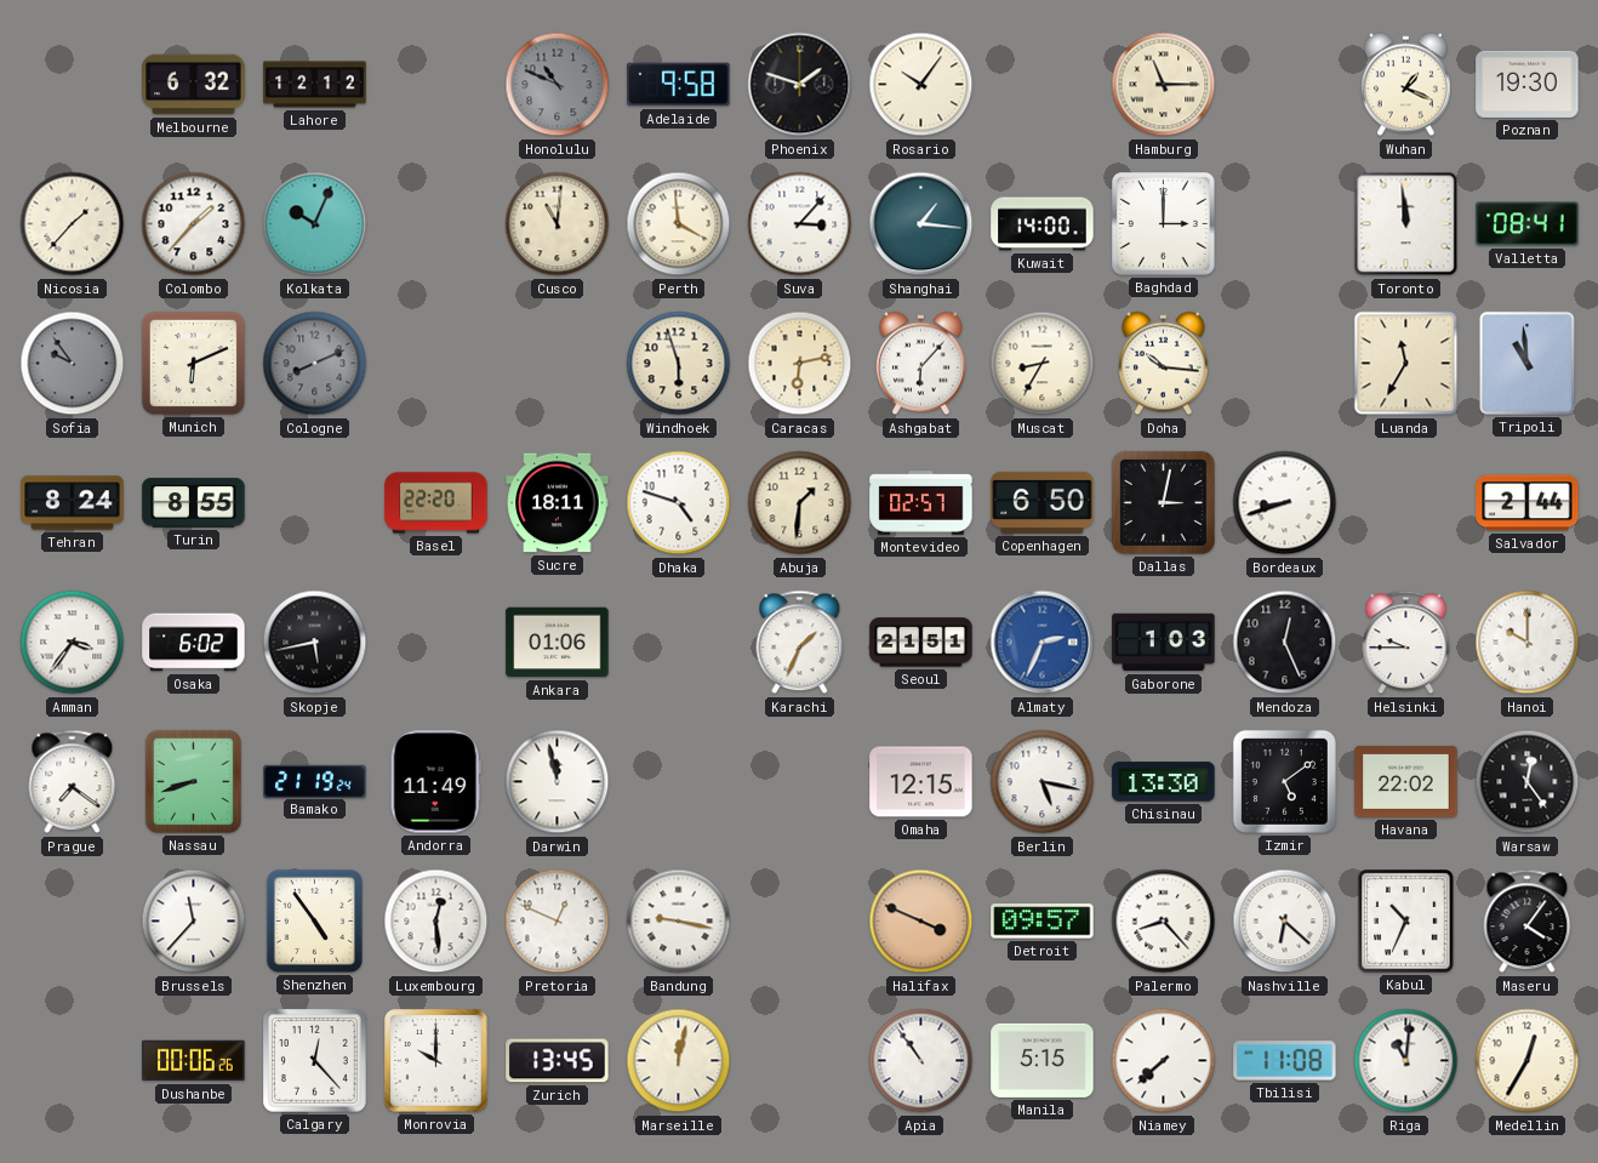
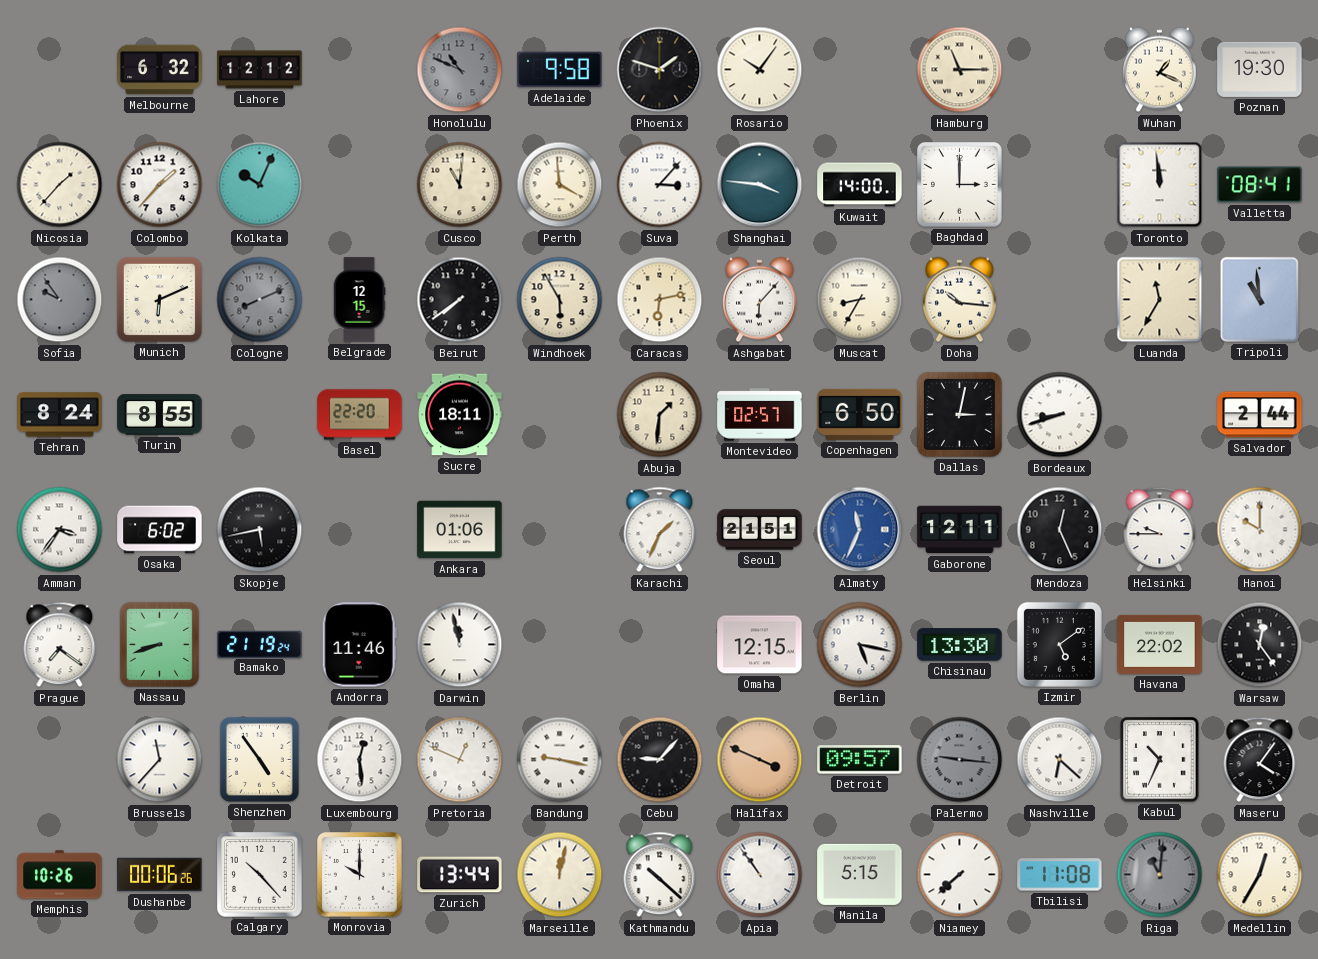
Shanghai: 1:16 -> 3:46 (760, 185)
Belgrade: none -> 12:15 (359, 300)
Beirut: none -> 7:39 (460, 300)
Windhoek: 5:57 -> 5:55 (560, 300)
Dhaka: 4:48 -> none (679, 503)
Almaty: 2:34 -> 11:34 (860, 530)
Gaborone: 1:03 -> 12:11 (960, 530)
Andorra: 11:49 -> 11:46 (359, 645)
Cebu: none -> 9:07 (660, 760)
Palermo: 8:23 -> 9:16 (960, 760)
Palermo dial: white -> grey (960, 760)
Memphis: none -> 10:26 (60, 875)
Calgary: 12:23 -> 10:23 (260, 875)
Zurich: 13:45 -> 13:44 (460, 875)
Kathmandu: none -> 10:22 (660, 875)
Riga dial: white -> grey (1160, 875)
